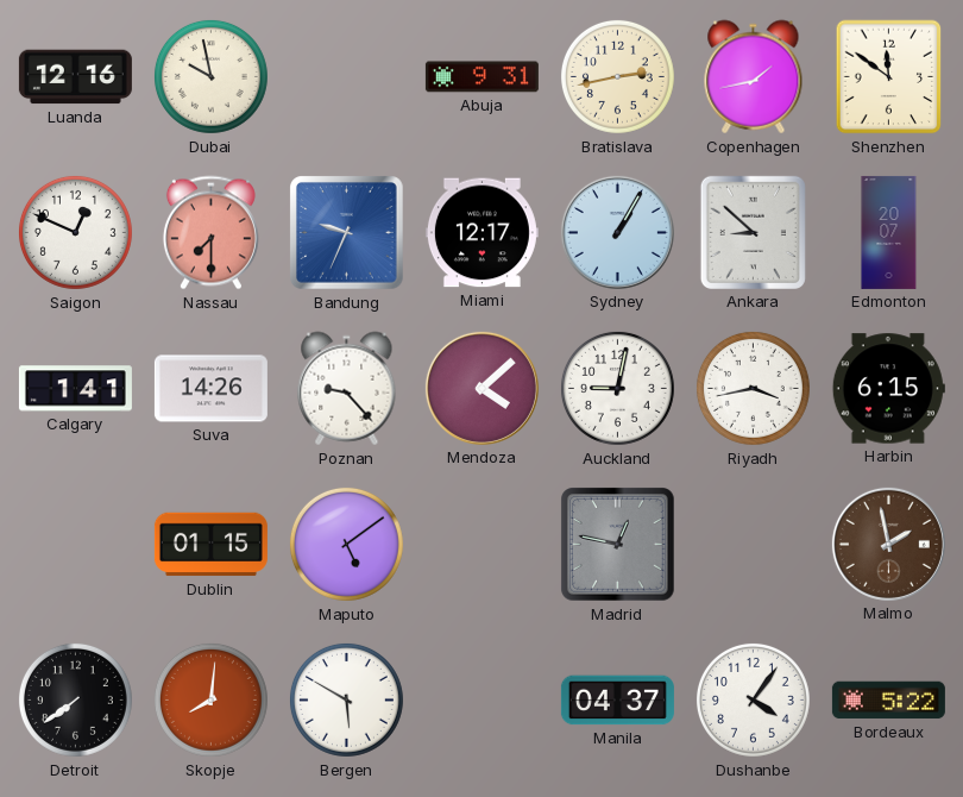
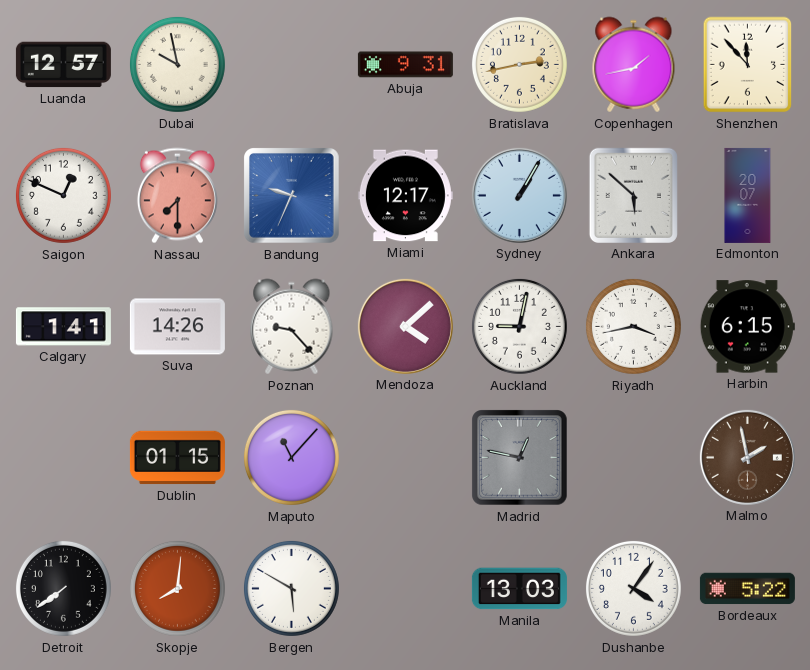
Luanda: 12:16 -> 12:57 (63, 65)
Shenzhen: 11:51 -> 11:53 (748, 65)
Ankara: 8:52 -> 5:52 (633, 195)
Maputo: 5:09 -> 11:07 (291, 457)
Manila: 04:37 -> 13:03 (519, 589)
